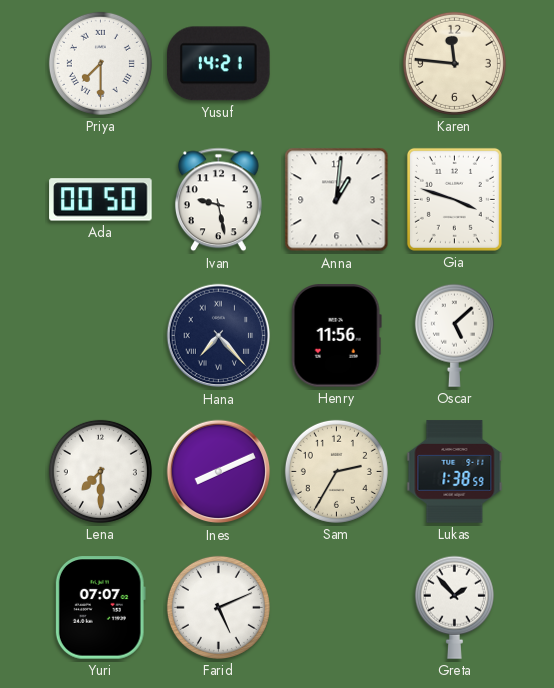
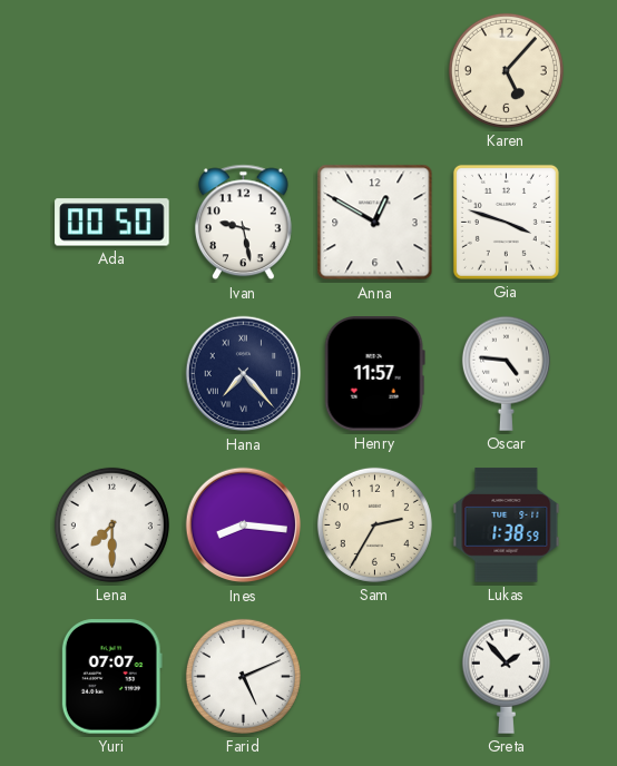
Priya: 7:30 -> none (100, 63)
Yusuf: 14:21 -> none (219, 64)
Karen: 11:46 -> 5:07 (506, 70)
Anna: 1:01 -> 12:50 (375, 223)
Henry: 11:56 -> 11:57 (374, 374)
Oscar: 5:08 -> 4:46 (506, 373)
Ines: 8:11 -> 8:16 (244, 526)
